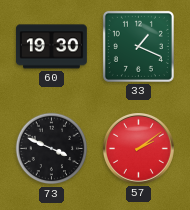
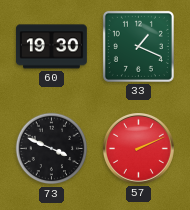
57: 2:09 -> 2:11 (139, 149)
